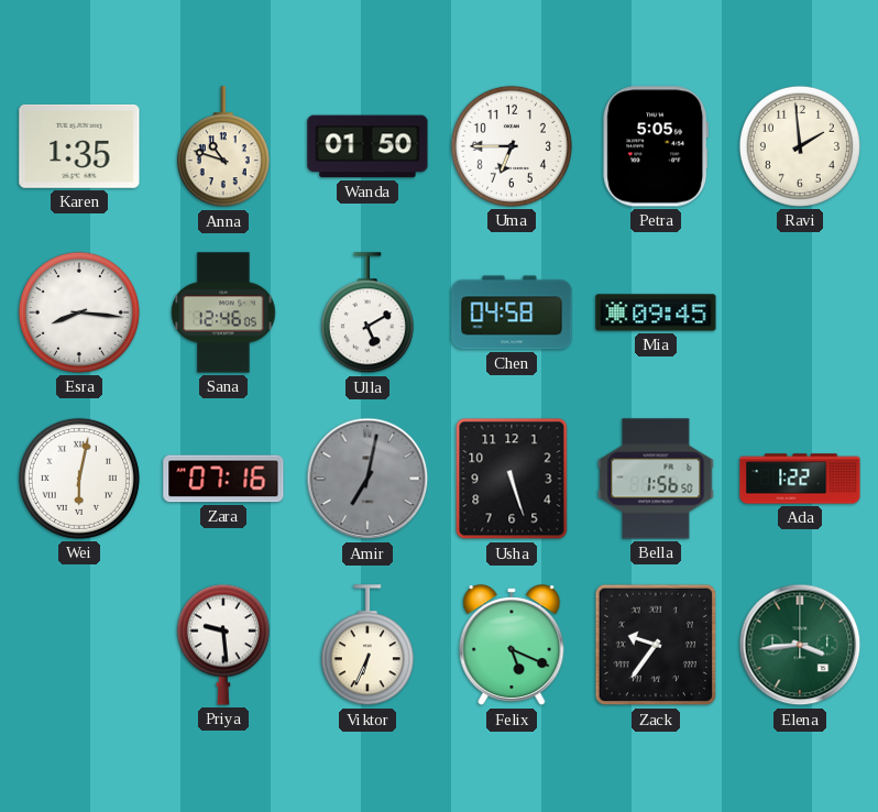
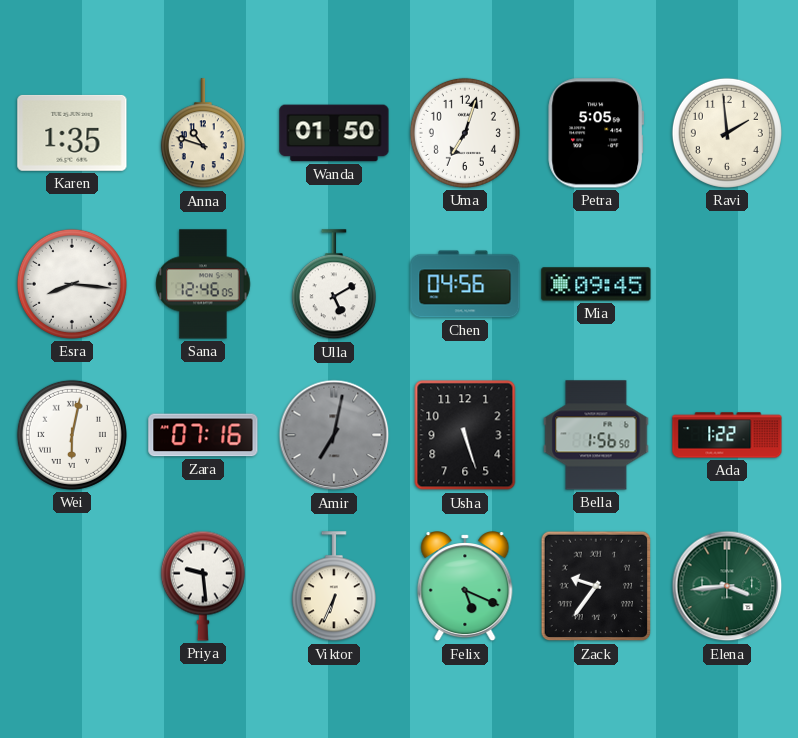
Uma: 6:45 -> 7:03 (465, 133)
Chen: 04:58 -> 04:56 (465, 284)
